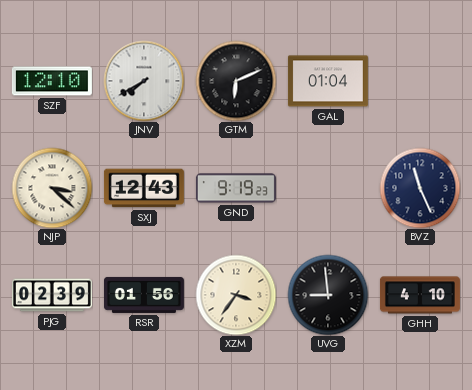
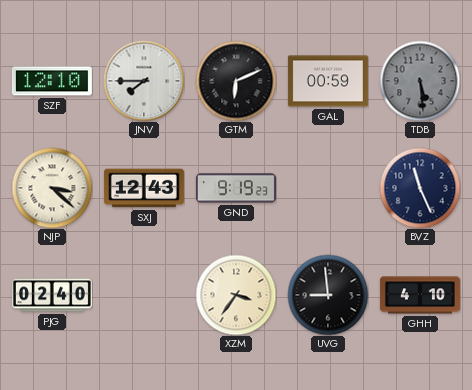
JNV: 7:40 -> 7:45 (144, 81)
GAL: 01:04 -> 00:59 (328, 81)
TDB: none -> 5:29 (420, 81)
PJG: 02:39 -> 02:40 (52, 295)
RSR: 01:56 -> none (144, 295)
